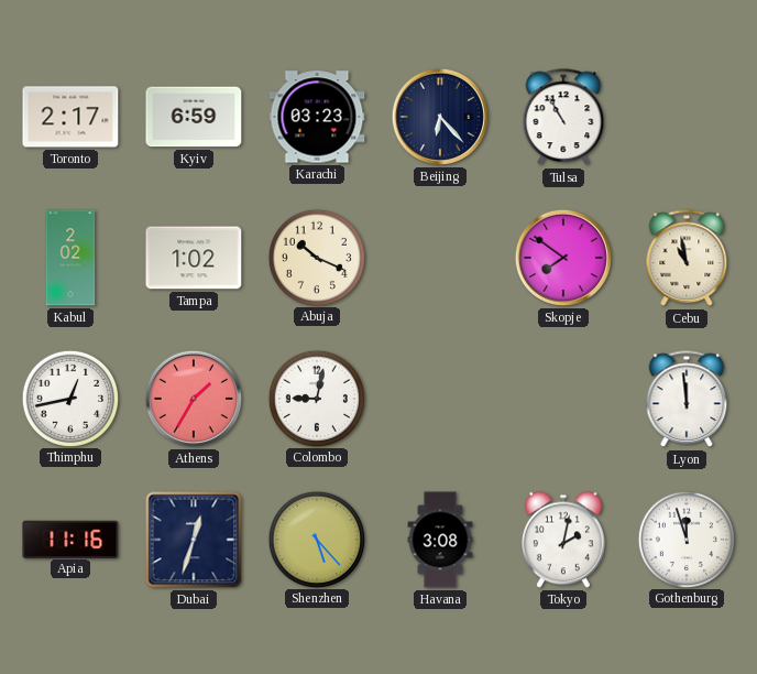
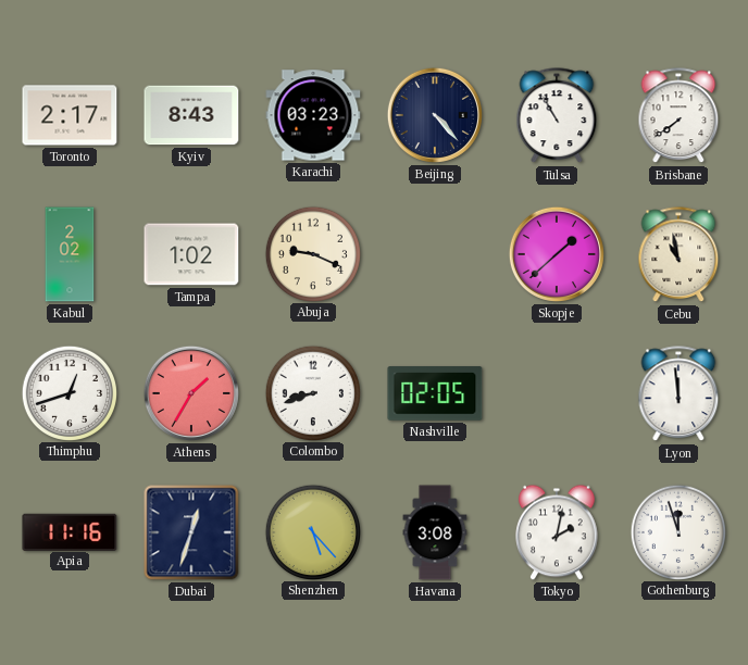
Kyiv: 6:59 -> 8:43 (191, 115)
Beijing: 6:23 -> 4:23 (435, 115)
Brisbane: none -> 7:39 (678, 116)
Abuja: 10:19 -> 9:19 (312, 253)
Skopje: 7:51 -> 1:38 (557, 254)
Thimphu: 12:43 -> 12:42 (68, 392)
Colombo: 9:02 -> 8:42 (312, 392)
Nashville: none -> 02:05 (435, 393)
